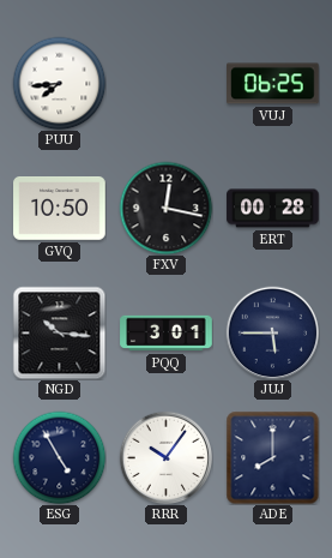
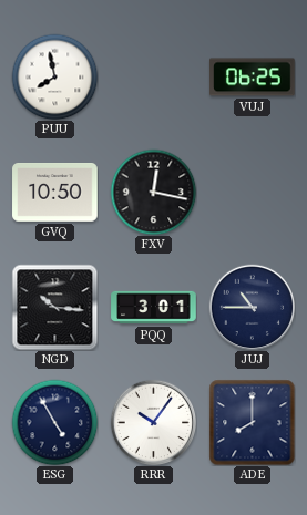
PUU: 7:44 -> 7:58 (54, 76)
ERT: 00:28 -> none (273, 209)
JUJ: 5:45 -> 10:45 (252, 307)
